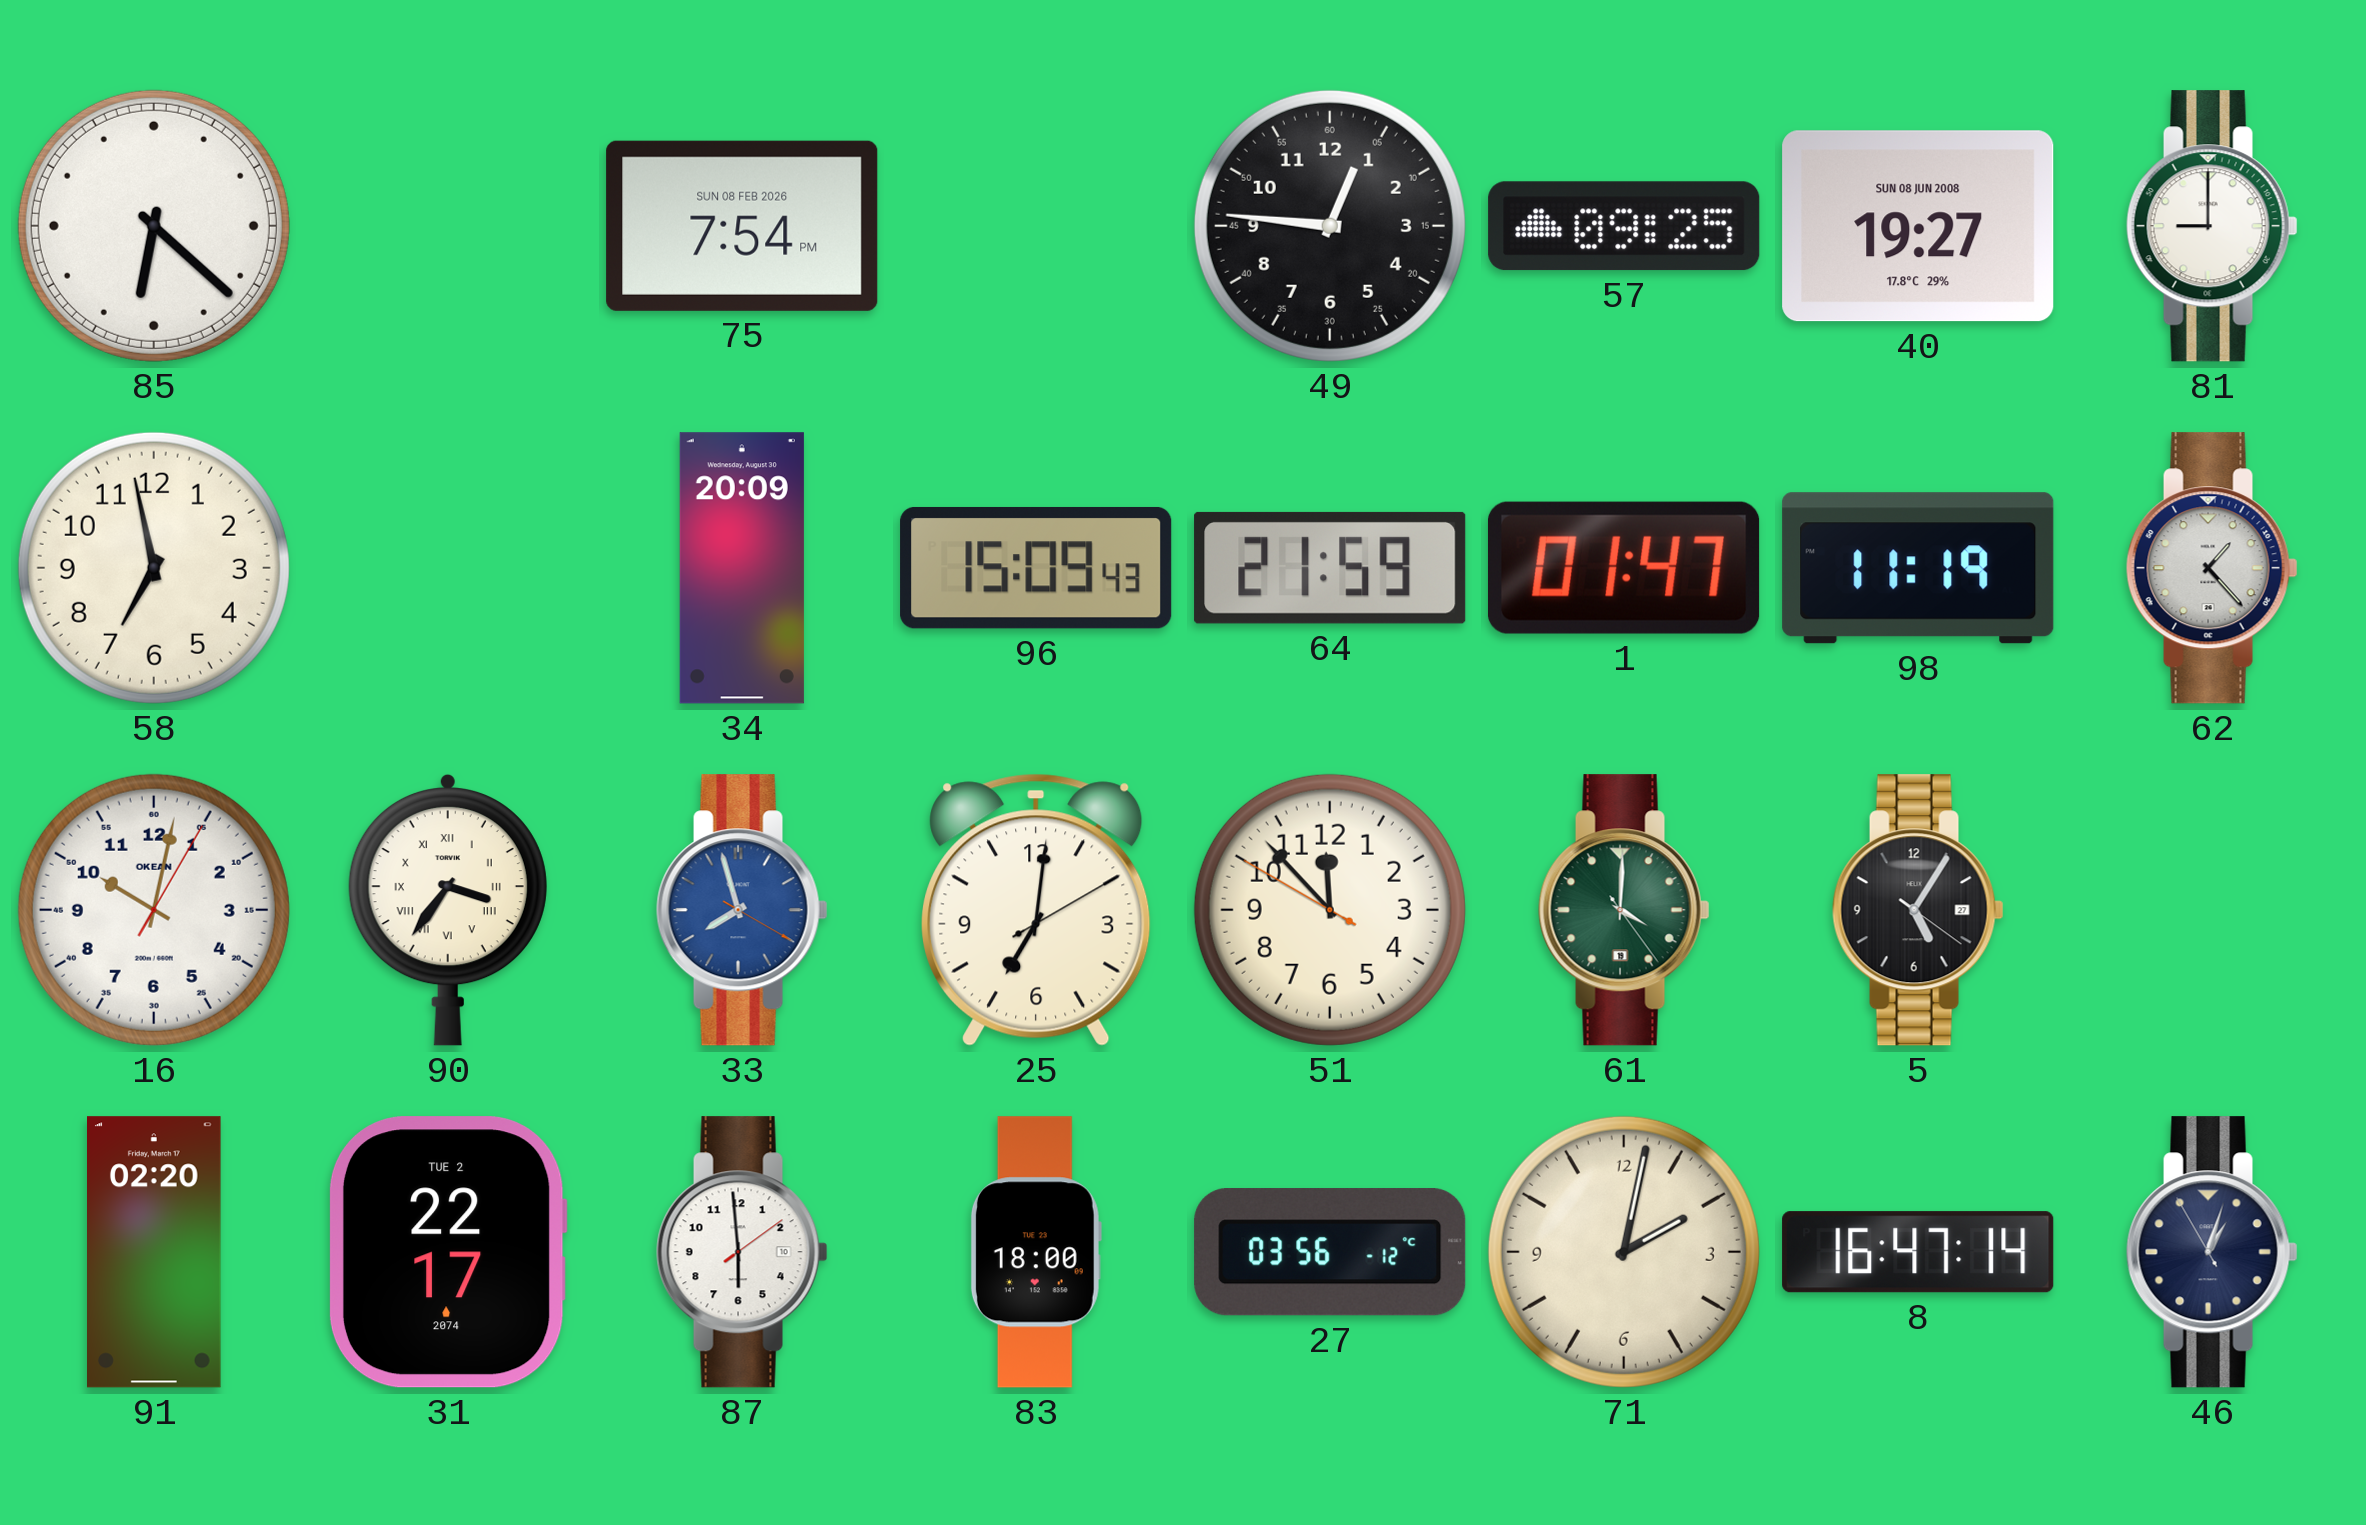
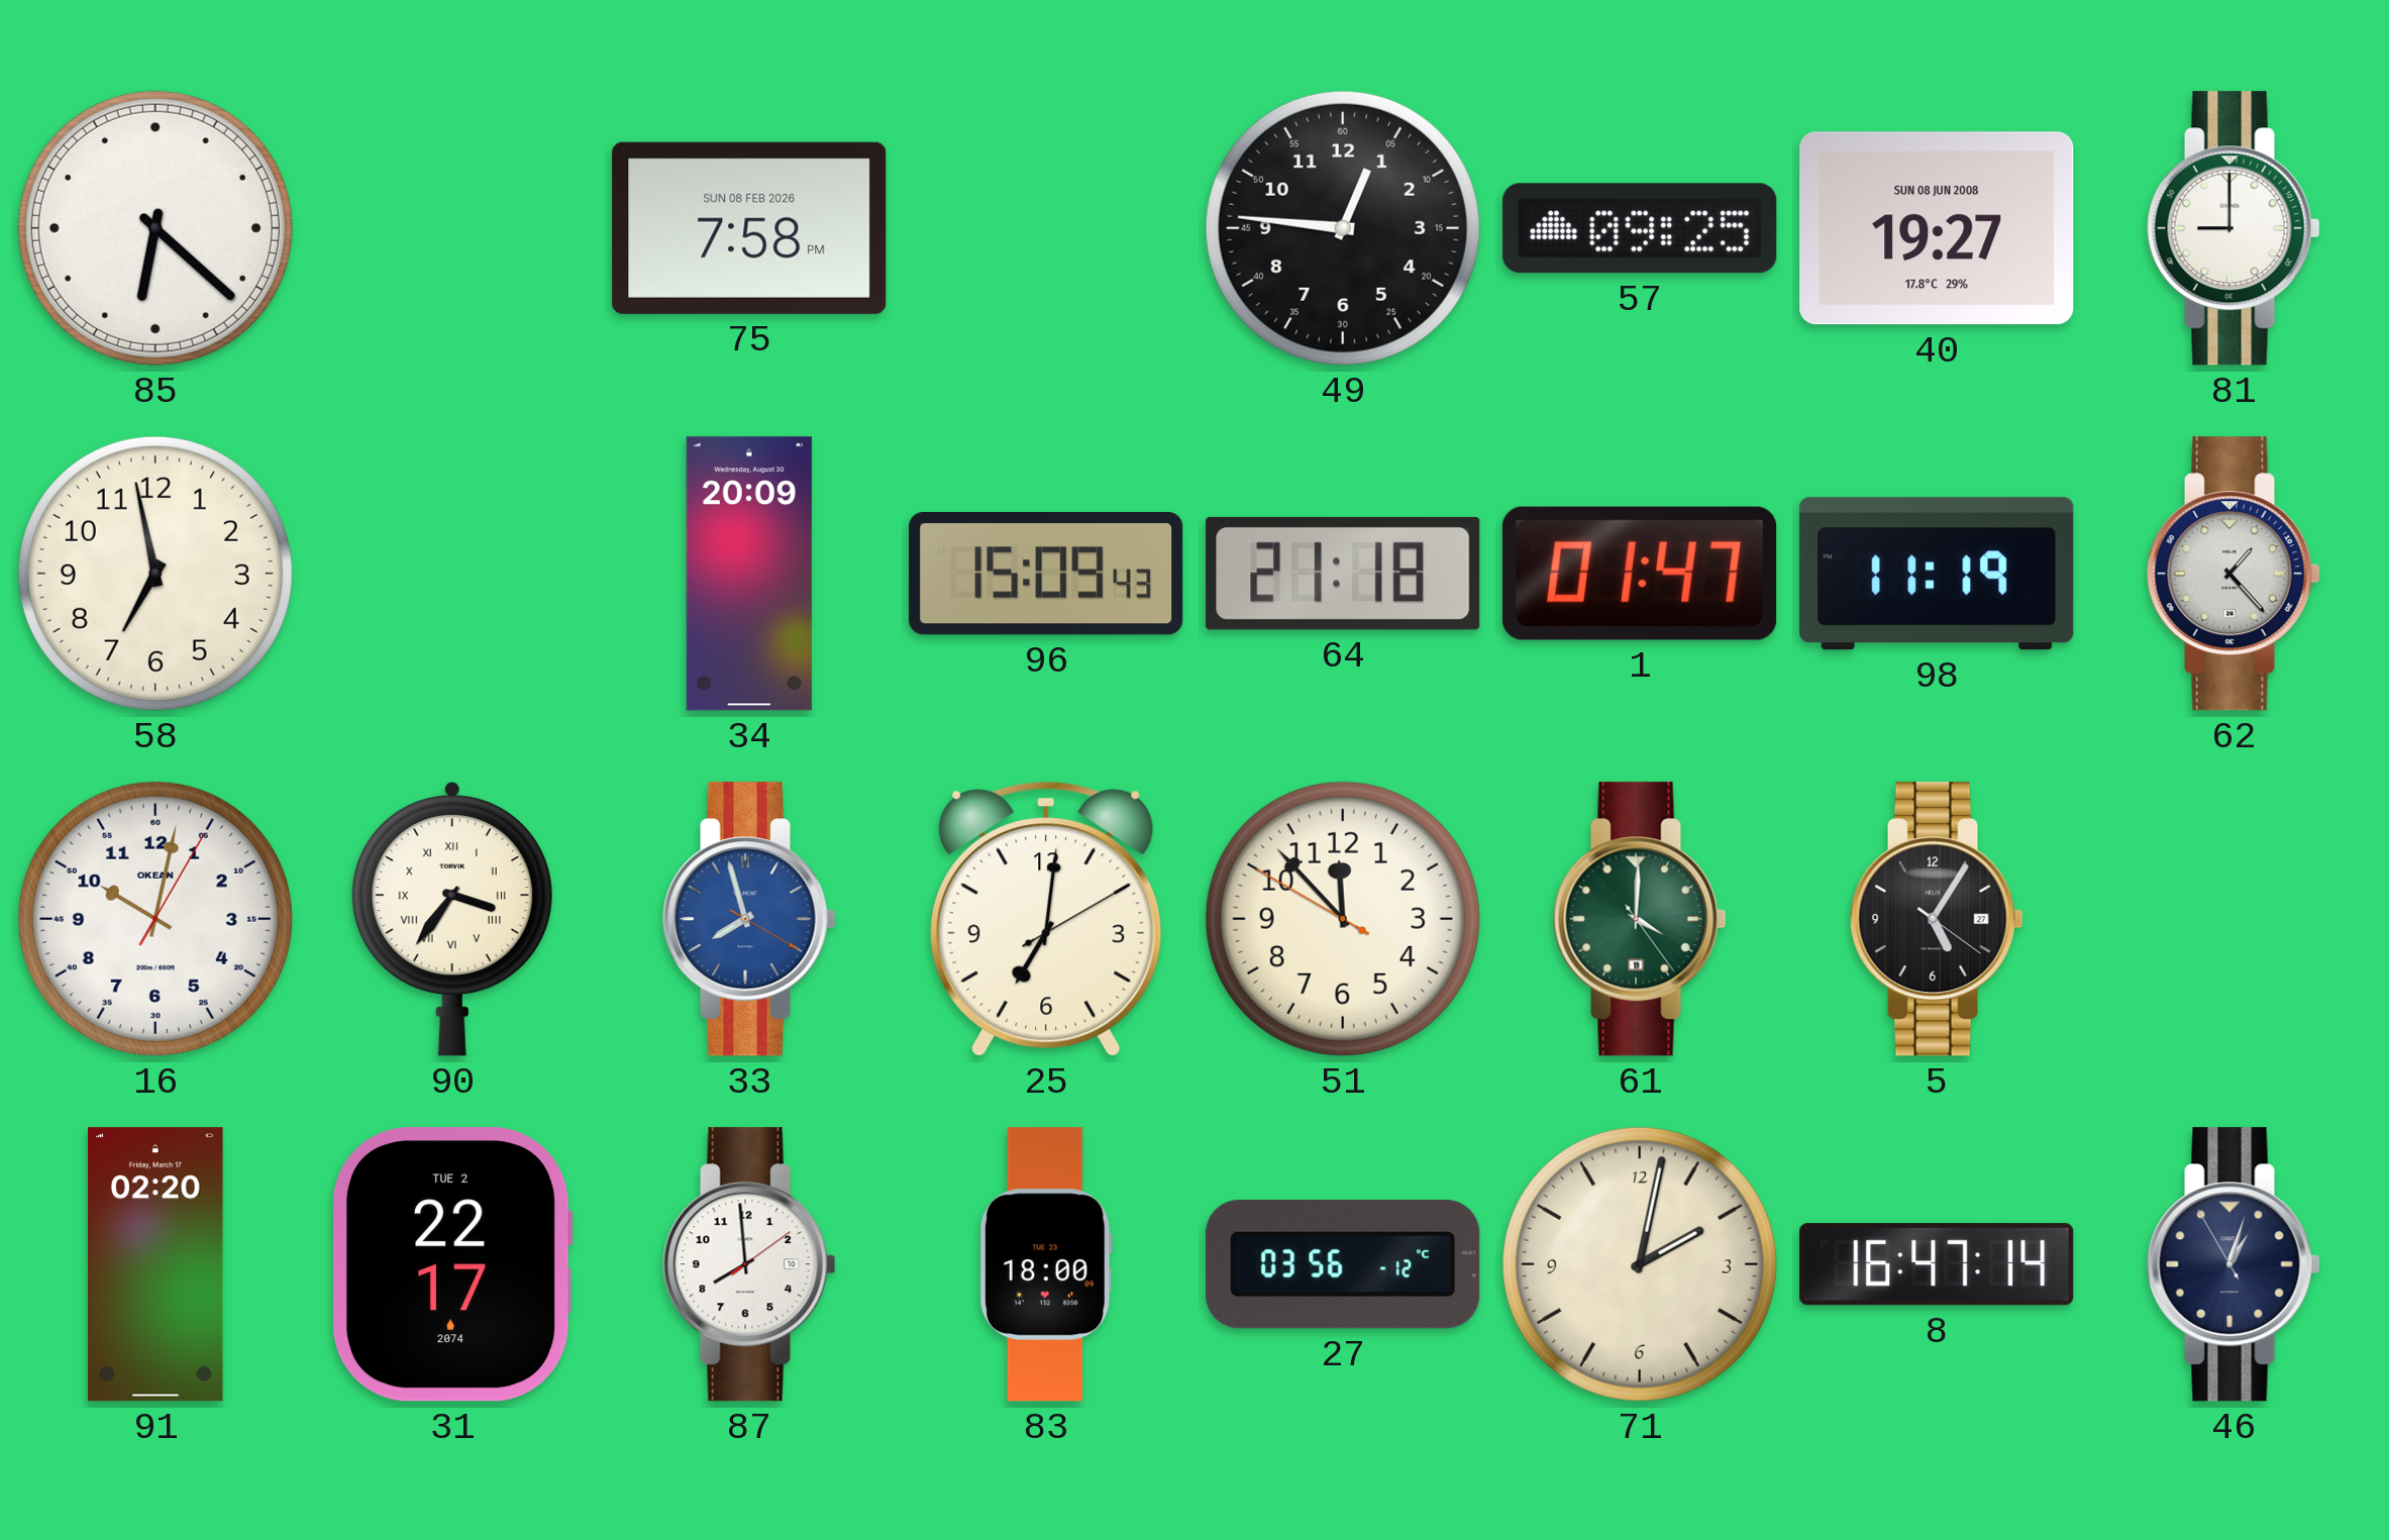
75: 7:54 -> 7:58 (749, 228)
64: 21:59 -> 21:18 (1343, 574)
87: 5:59 -> 7:59 (749, 1264)
